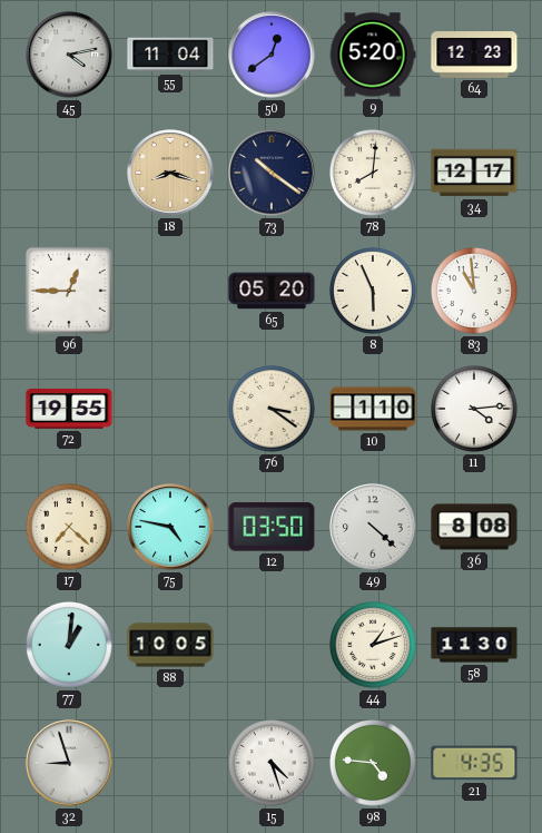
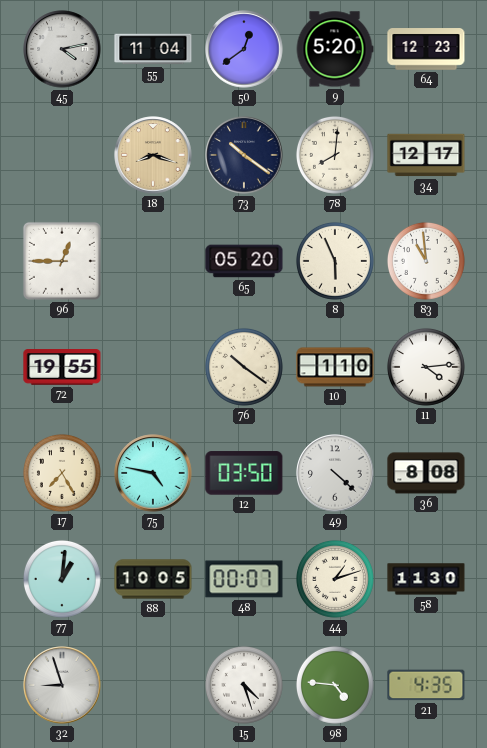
76: 3:21 -> 10:21 (244, 367)
17: 7:22 -> 7:25 (62, 473)
48: none -> 00:07 (244, 579)
